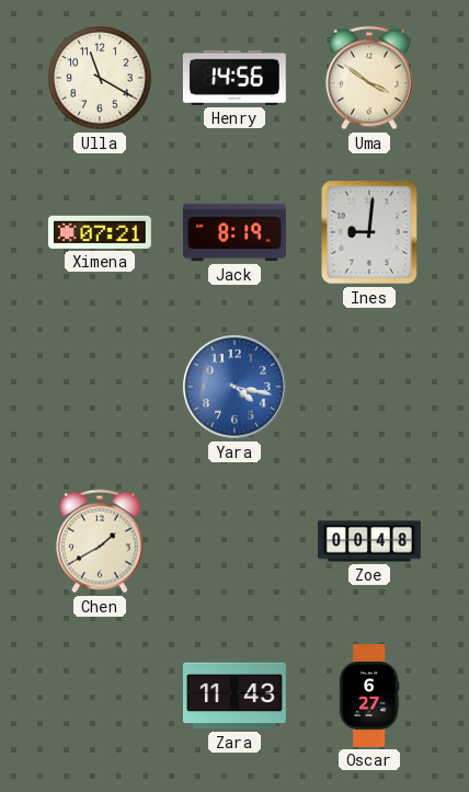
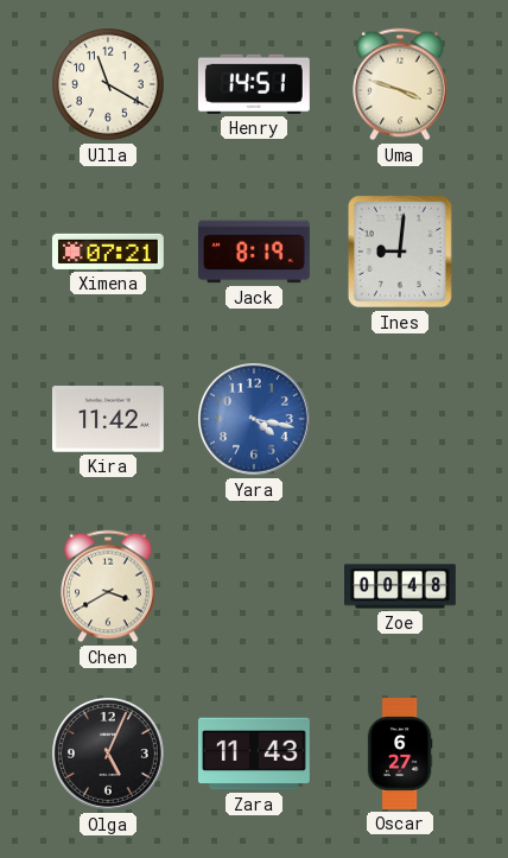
Henry: 14:56 -> 14:51 (254, 84)
Uma: 3:51 -> 3:48 (400, 84)
Kira: none -> 11:42 (108, 419)
Chen: 1:40 -> 3:40 (108, 586)
Olga: none -> 5:04 (109, 755)
